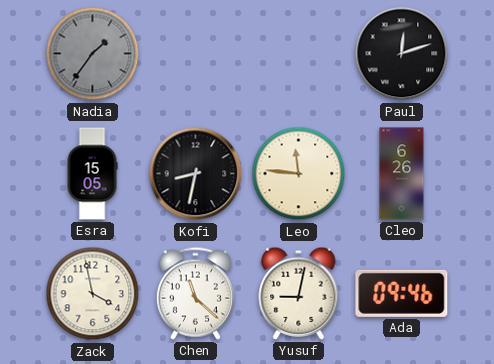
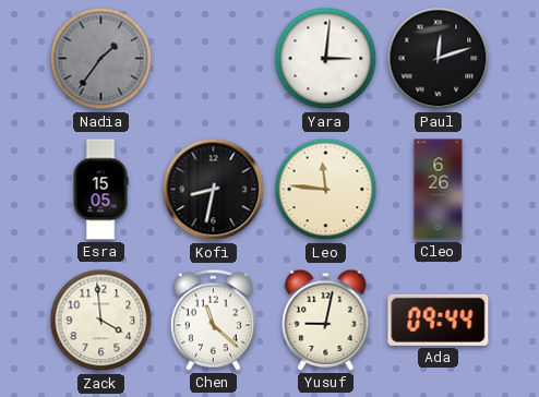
Yara: none -> 3:01 (326, 59)
Zack: 3:58 -> 3:59 (101, 321)
Ada: 09:46 -> 09:44 (439, 320)
